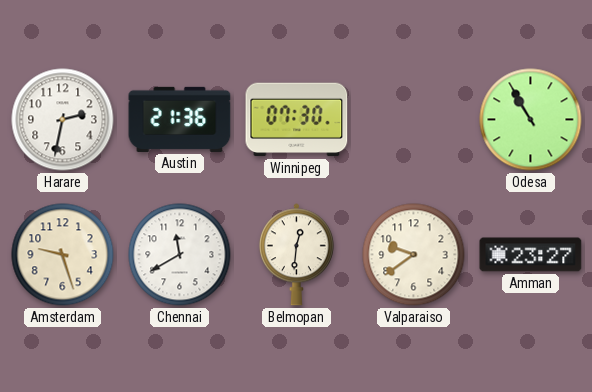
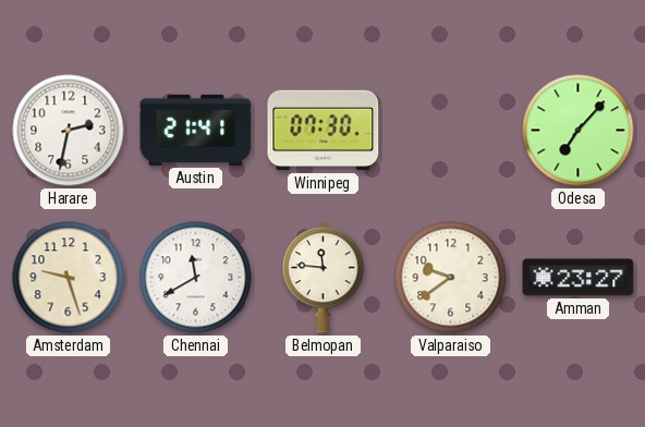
Austin: 21:36 -> 21:41 (196, 130)
Odesa: 10:55 -> 7:07 (579, 131)
Belmopan: 12:31 -> 11:46 (322, 278)
